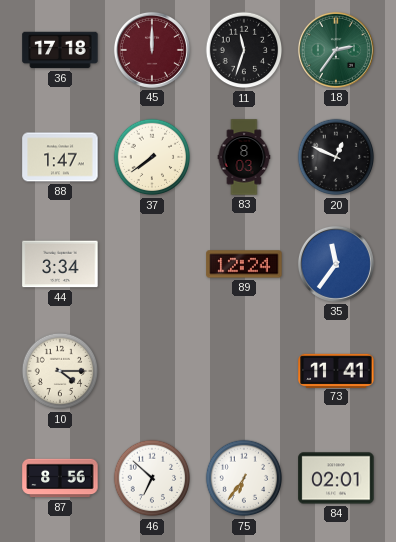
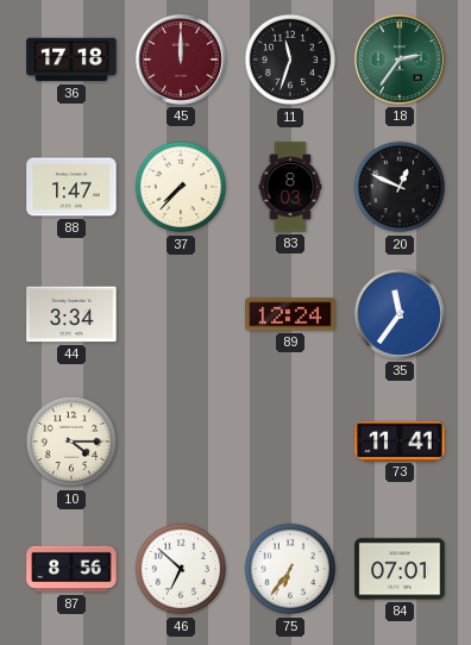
37: 7:39 -> 7:37 (181, 187)
84: 02:01 -> 07:01 (400, 569)
